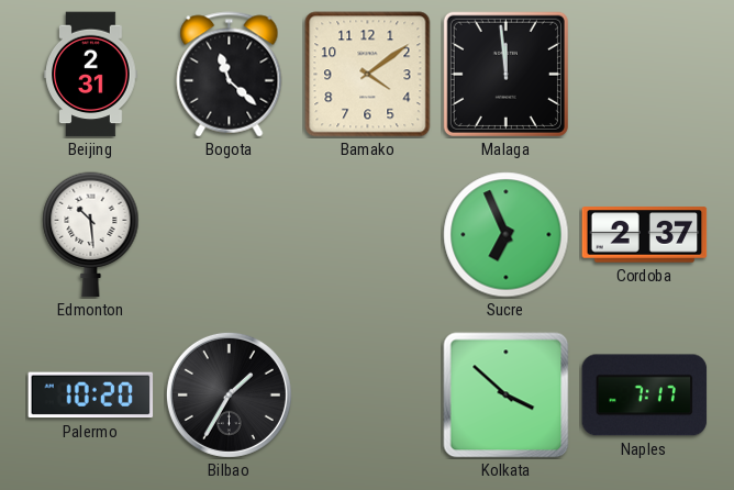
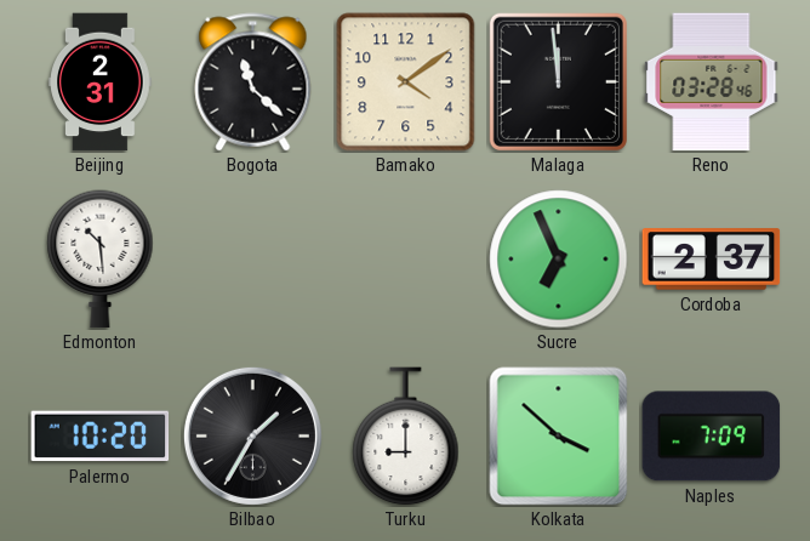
Reno: none -> 03:28 (712, 82)
Turku: none -> 9:00 (406, 437)
Naples: 7:17 -> 7:09 (712, 437)
